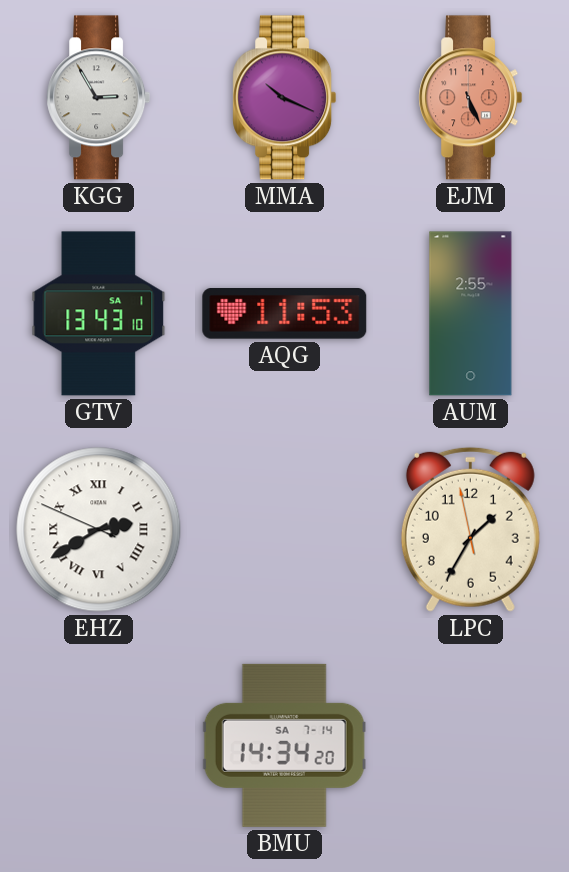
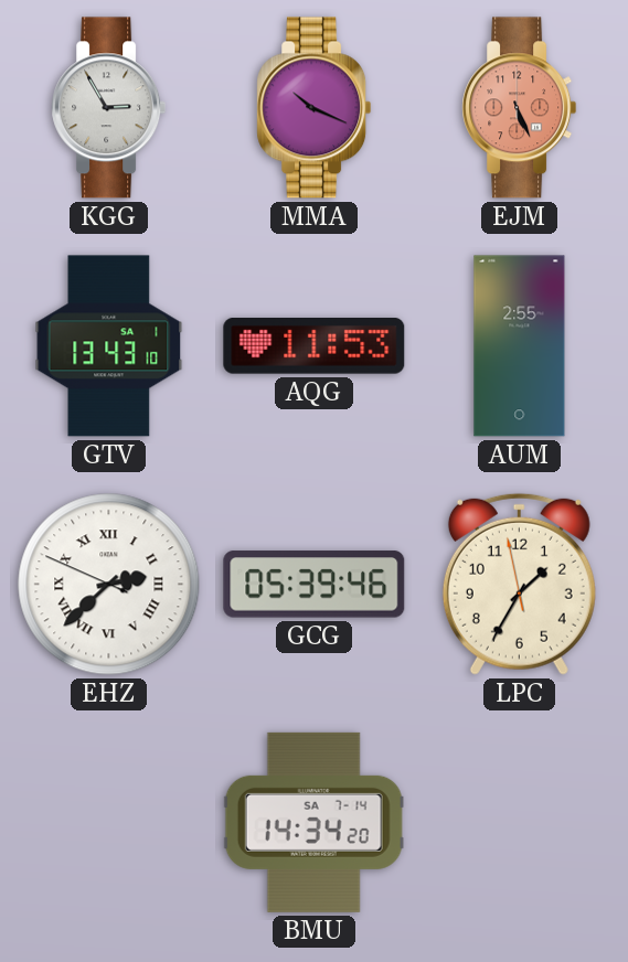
EHZ: 2:39 -> 2:37 (109, 585)
GCG: none -> 05:39 (315, 585)
